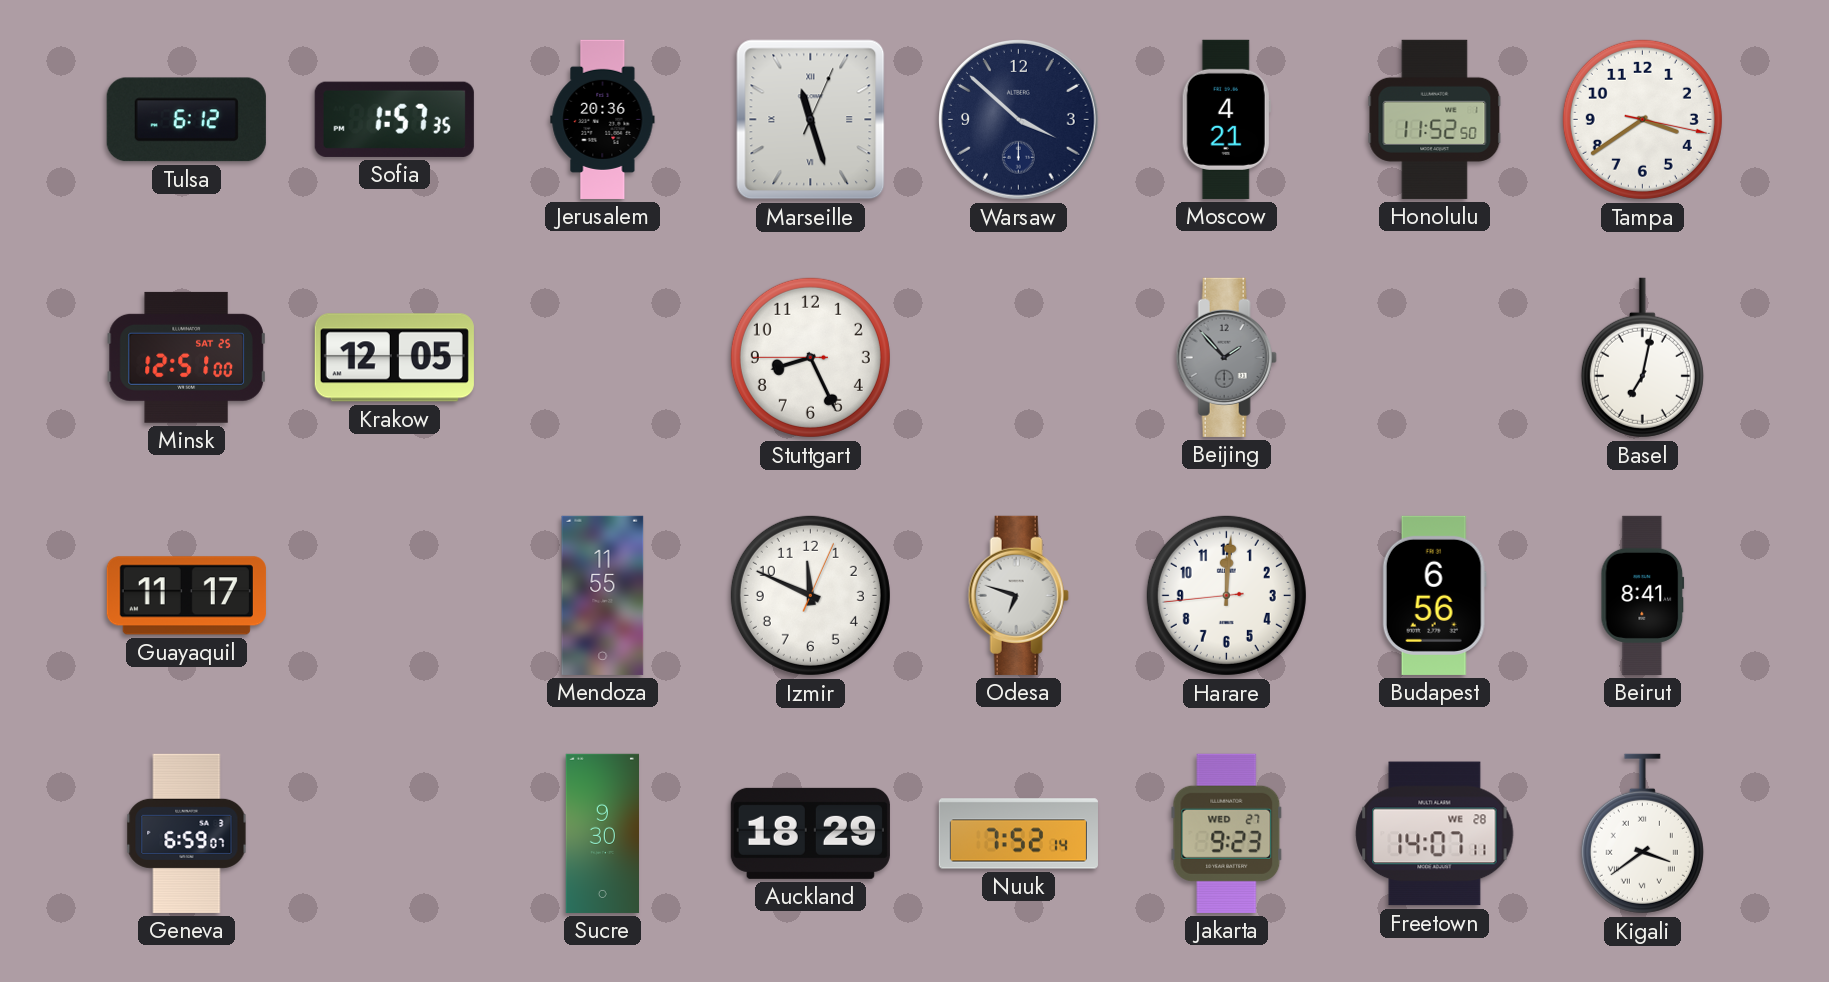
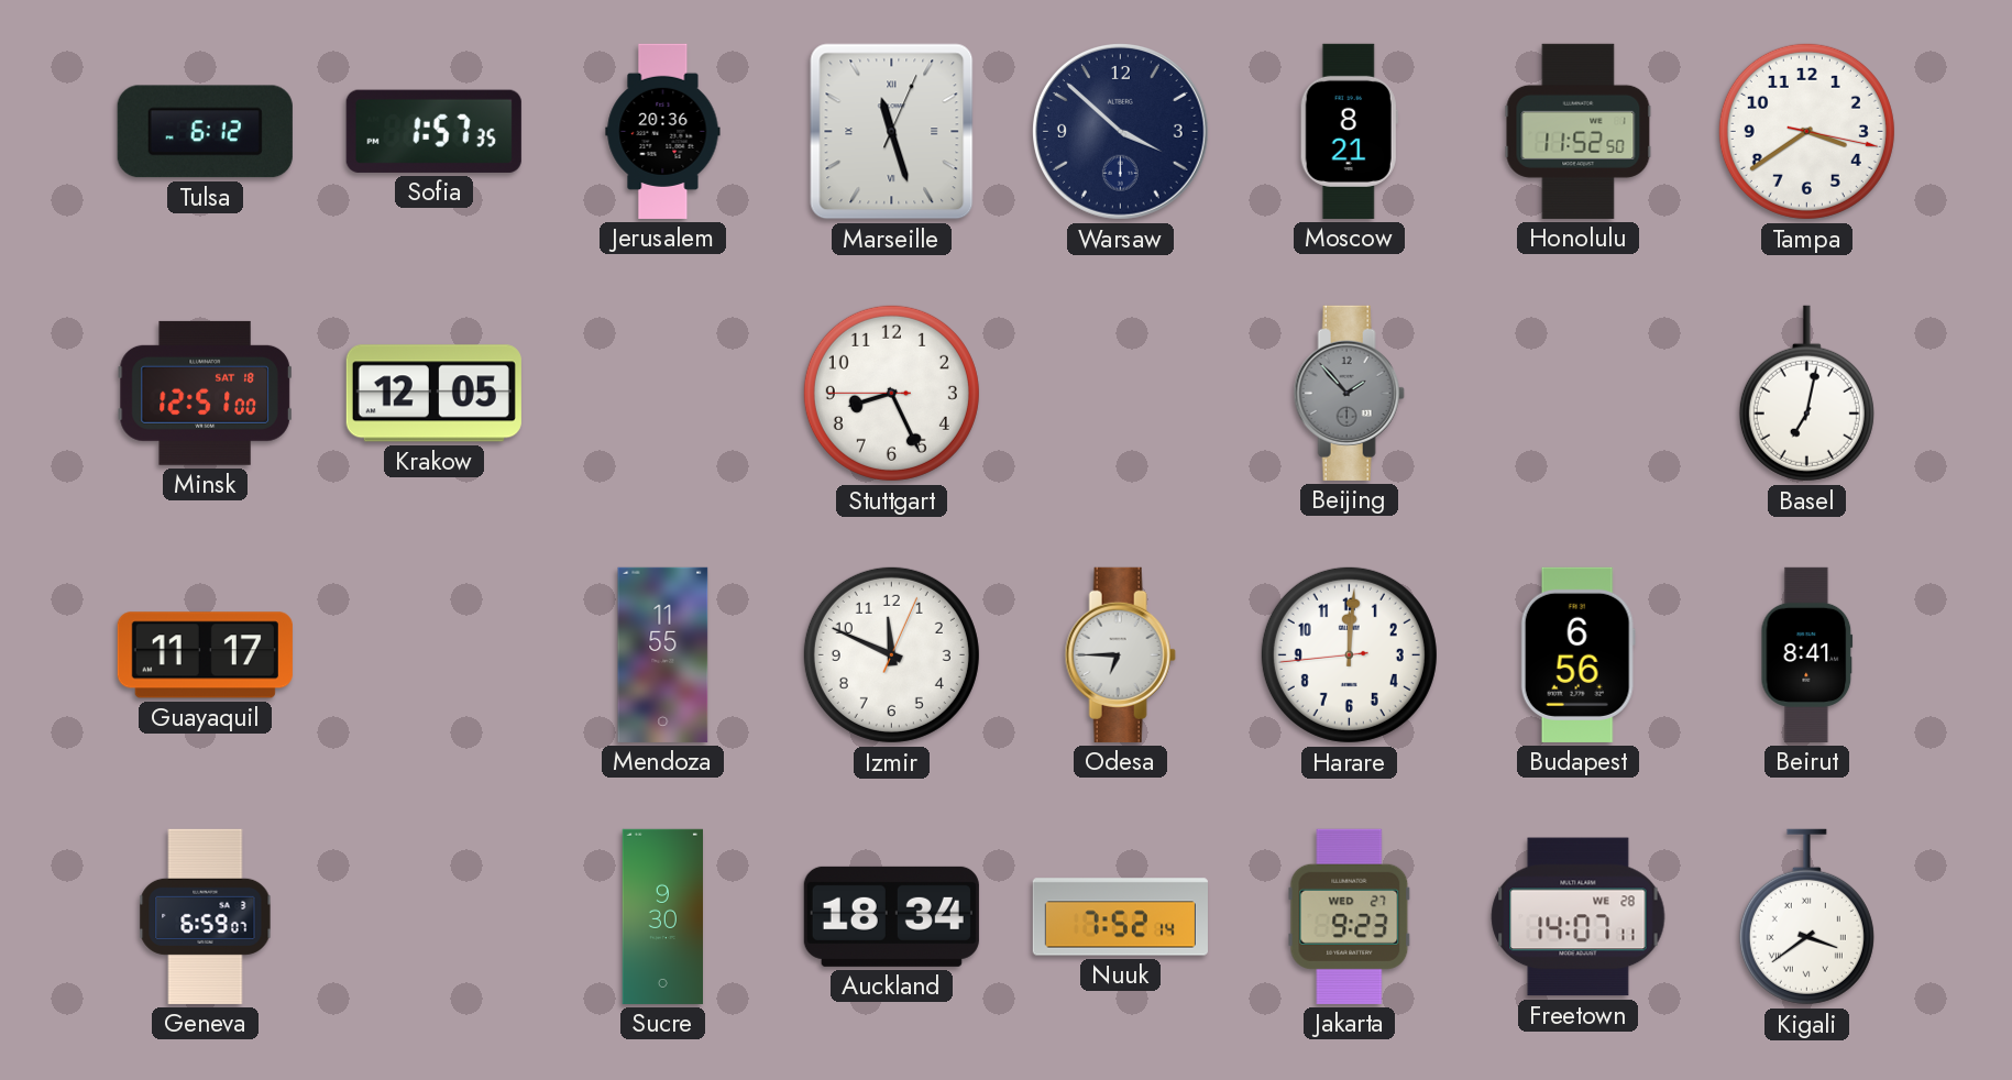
Moscow: 4:21 -> 8:21 (1349, 131)
Minsk date: SAT 25 -> SAT 18 (205, 393)
Odesa: 6:48 -> 6:45 (1120, 654)
Auckland: 18:29 -> 18:34 (891, 916)
